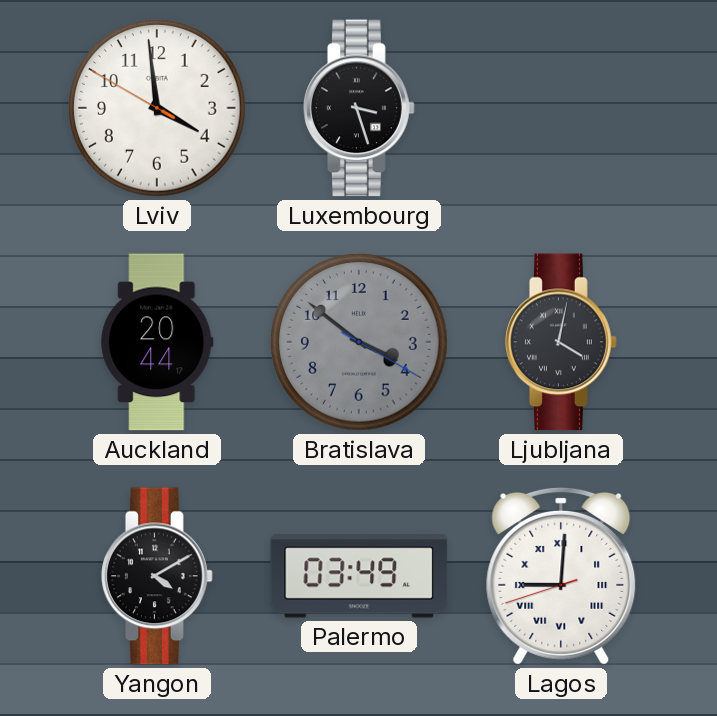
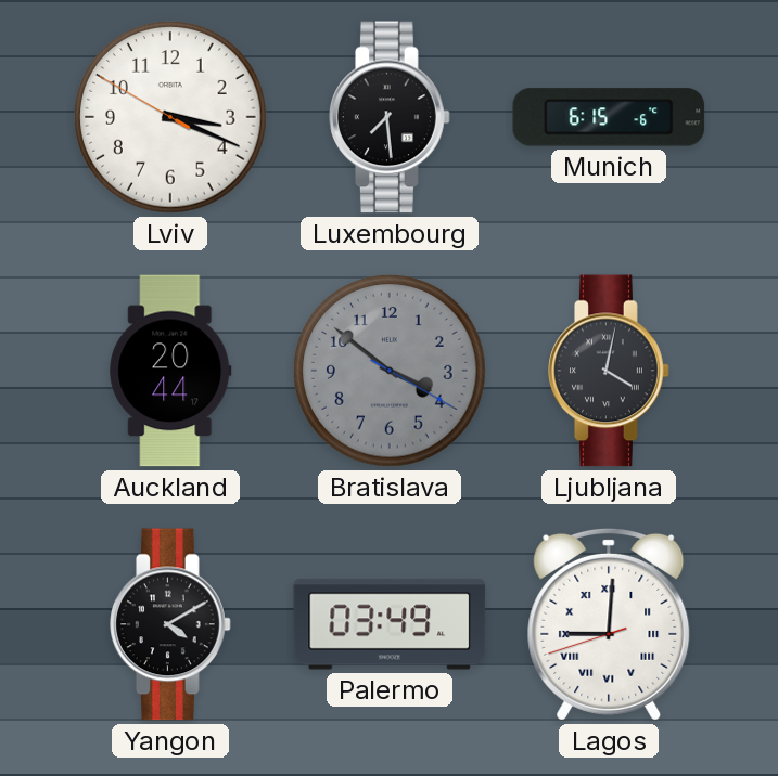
Lviv: 3:58 -> 3:18 (170, 117)
Luxembourg: 3:27 -> 7:29 (390, 117)
Munich: none -> 6:15 (609, 117)
